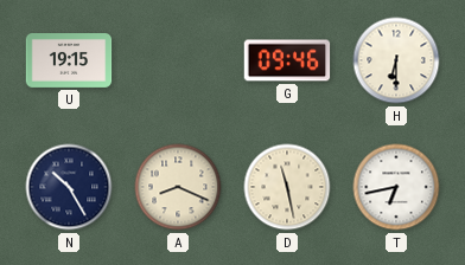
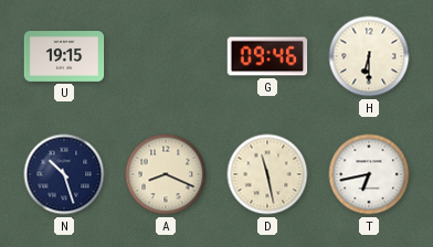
N: 10:25 -> 10:27 (64, 174)
